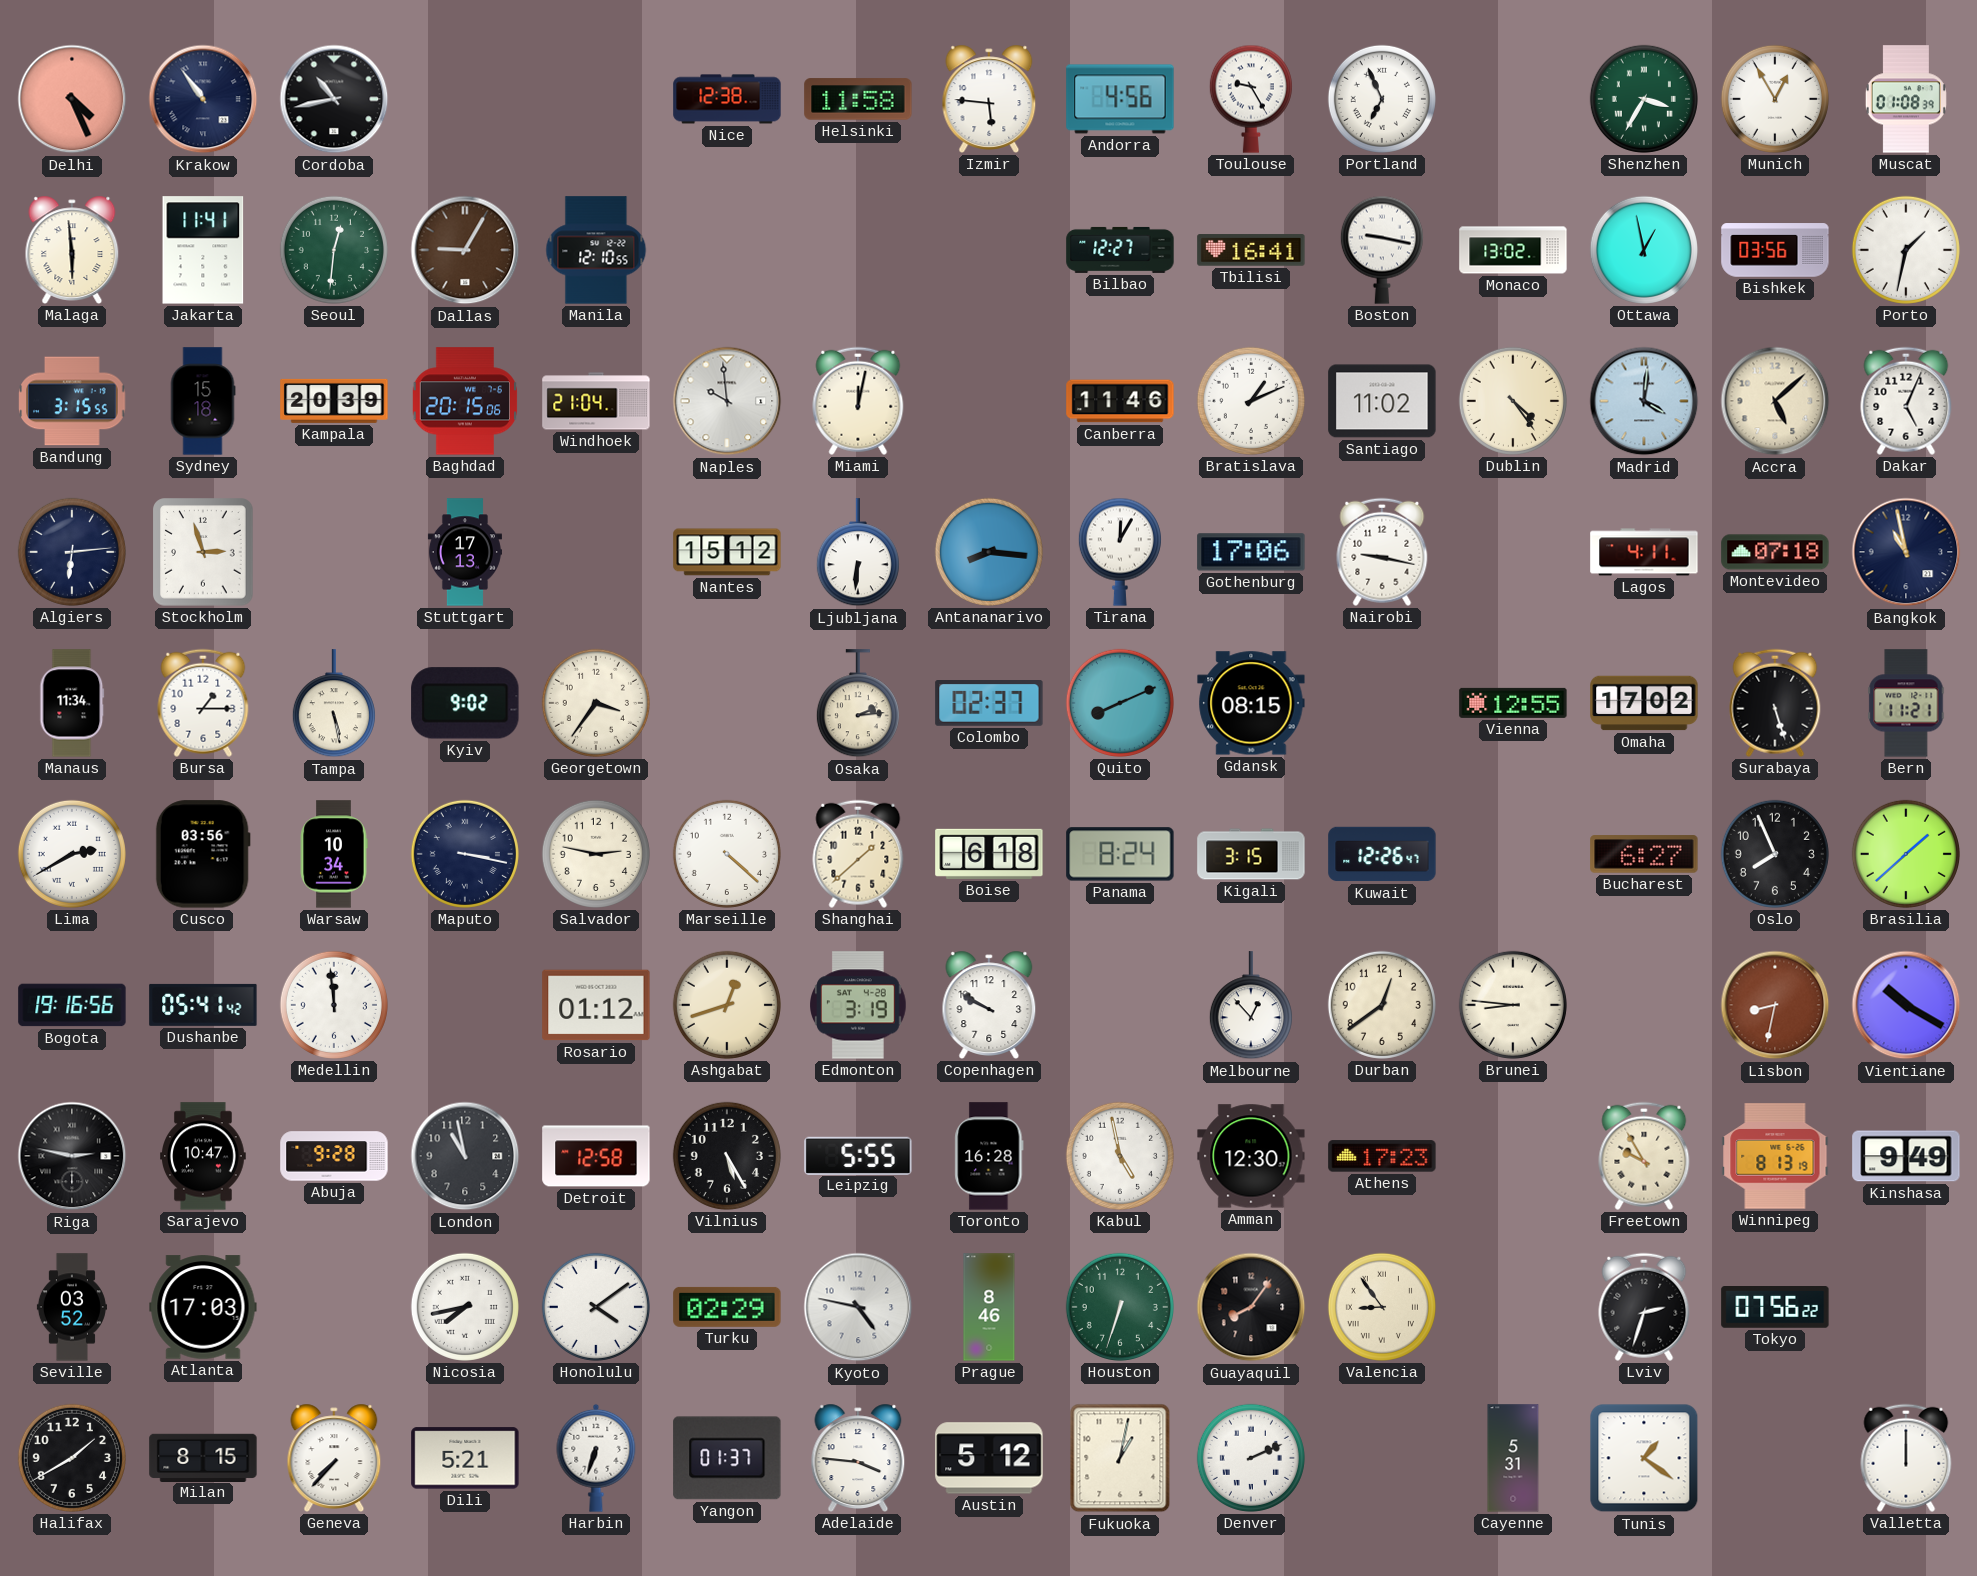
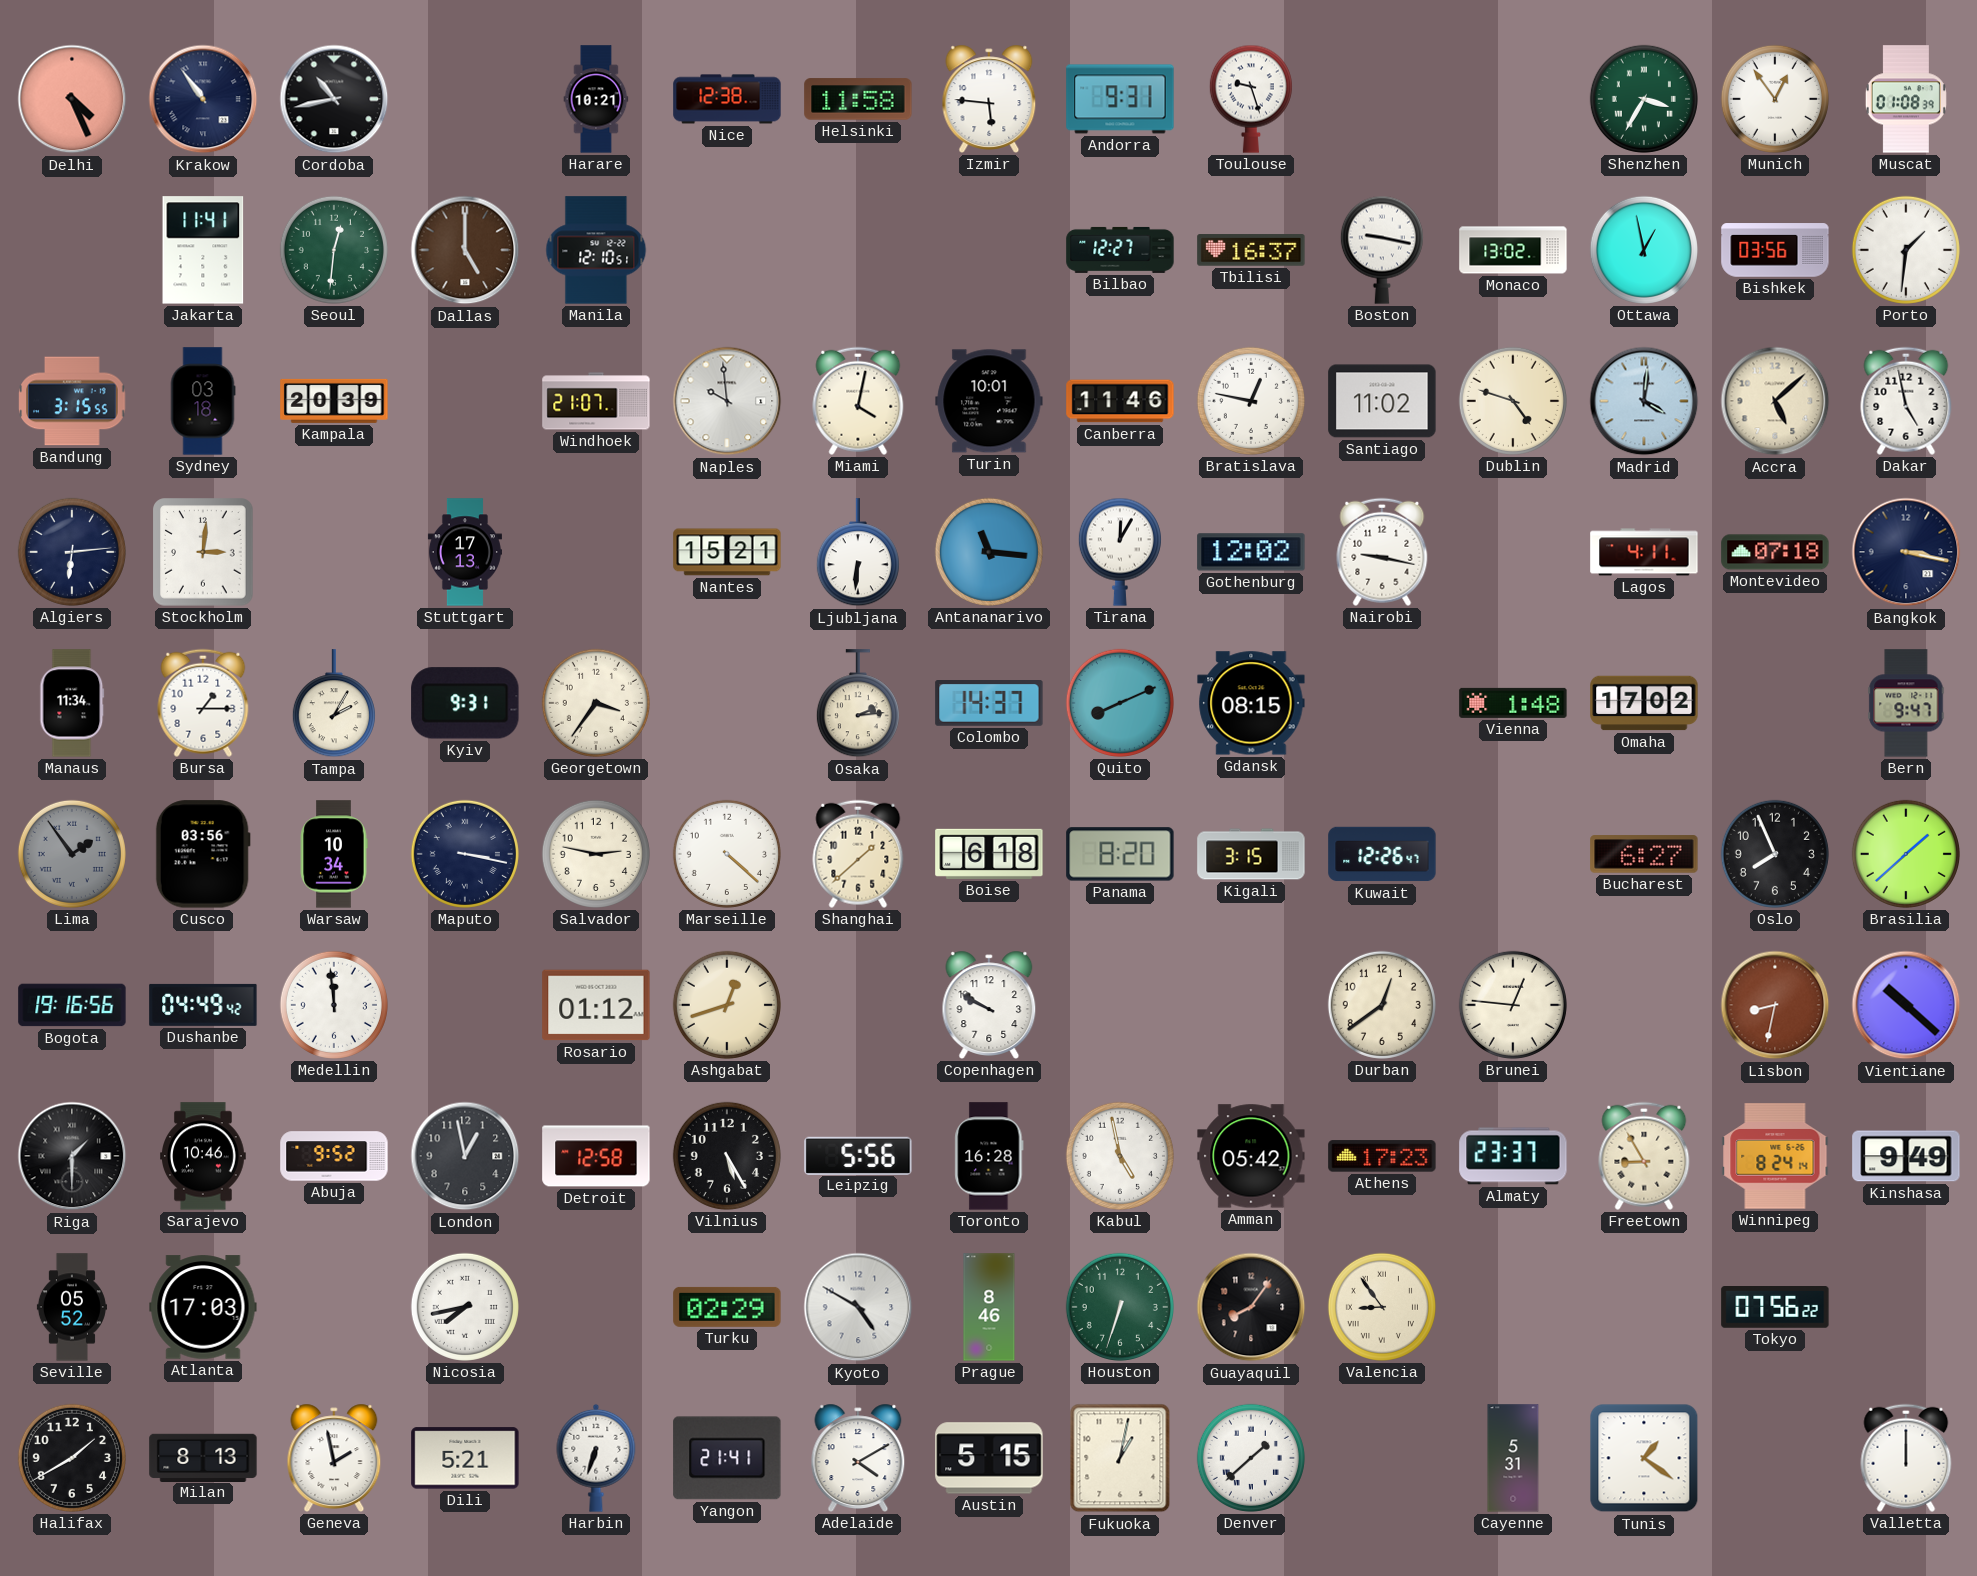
Harare: none -> 10:21 (596, 99)
Andorra: 4:56 -> 9:31 (1120, 99)
Toulouse: 9:25 -> 9:27 (1251, 99)
Portland: 6:56 -> none (1382, 99)
Munich: 12:55 -> 12:54 (1775, 99)
Malaga: 5:59 -> none (72, 250)
Dallas: 9:05 -> 5:00 (465, 250)
Manila: 12:10:55 -> 12:10:51 (596, 250)
Tbilisi: 16:41 -> 16:37 (1251, 250)
Porto: 1:32 -> 1:31 (1906, 250)
Sydney: 15:18 -> 03:18 (203, 401)
Baghdad: 20:15 -> none (464, 401)
Windhoek: 21:04 -> 21:07 (596, 401)
Miami: 12:02 -> 4:02 (858, 401)
Turin: none -> 10:01 (989, 401)
Bratislava: 1:11 -> 12:47 (1251, 401)
Dublin: 4:24 -> 4:48 (1513, 401)
Dakar: 5:04 -> 4:58 (1906, 401)
Stockholm: 2:57 -> 3:01 (203, 552)
Nantes: 15:12 -> 15:21 (727, 552)
Antananarivo: 8:16 -> 11:16 (989, 552)
Gothenburg: 17:06 -> 12:02 (1251, 552)
Bangkok: 10:58 -> 3:17 (1906, 552)
Tampa: 5:28 -> 2:05 (334, 704)
Kyiv: 9:02 -> 9:31 (465, 703)
Colombo: 02:37 -> 14:37 (989, 704)
Vienna: 12:55 -> 1:48 (1513, 703)
Surabaya: 5:27 -> none (1775, 703)
Bern: 11:21 -> 9:47 (1906, 703)
Lima: 2:40 -> 1:54 (72, 854)
Lima dial: white -> grey (72, 854)
Panama: 8:24 -> 8:20 (1120, 854)
Dushanbe: 05:41 -> 04:49 (203, 1005)
Edmonton: 3:19 -> none (858, 1005)
Melbourne: 12:53 -> none (1251, 1006)
Brunei: 8:46 -> 12:46 (1513, 1005)
Vientiane: 10:20 -> 10:22 (1906, 1005)
Riga: 2:47 -> 1:30 (72, 1156)
Sarajevo: 10:47 -> 10:46 (204, 1156)
Abuja: 9:28 -> 9:52 (334, 1156)
London: 10:58 -> 12:58 (465, 1156)
Leipzig: 5:55 -> 5:56 (858, 1155)
Amman: 12:30 -> 05:42 (1251, 1156)
Almaty: none -> 23:37 (1513, 1156)
Freetown: 9:55 -> 8:55 (1644, 1156)
Winnipeg: 8:13 -> 8:24 (1775, 1156)
Seville: 03:52 -> 05:52 (72, 1307)
Honolulu: 4:09 -> none (596, 1307)
Kyoto: 4:47 -> 4:50 (858, 1307)
Lviv: 2:33 -> none (1644, 1307)
Milan: 8:15 -> 8:13 (203, 1457)
Geneva: 7:37 -> 1:58 (334, 1458)
Yangon: 01:37 -> 21:41 (727, 1458)
Adelaide: 3:46 -> 4:10 (858, 1458)
Austin: 5:12 -> 5:15 (989, 1458)
Denver: 2:11 -> 1:38 (1251, 1458)
